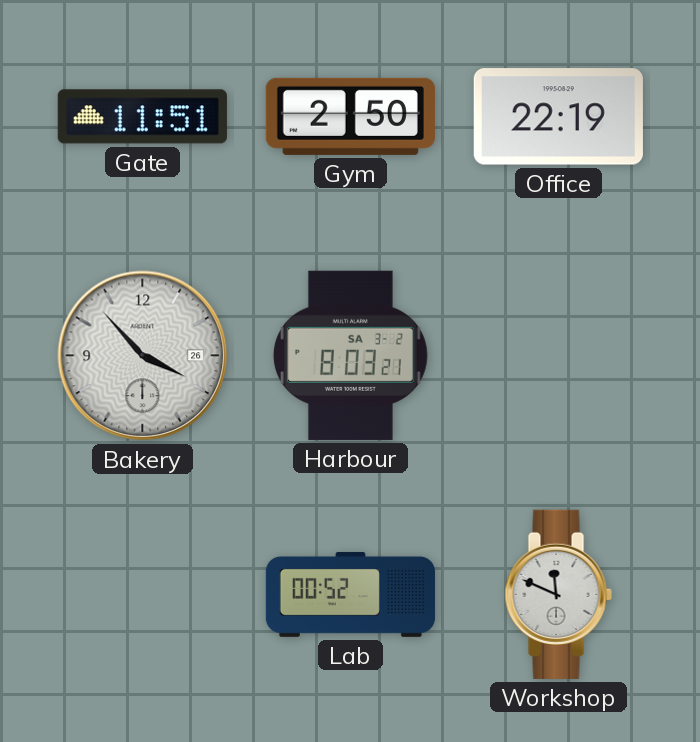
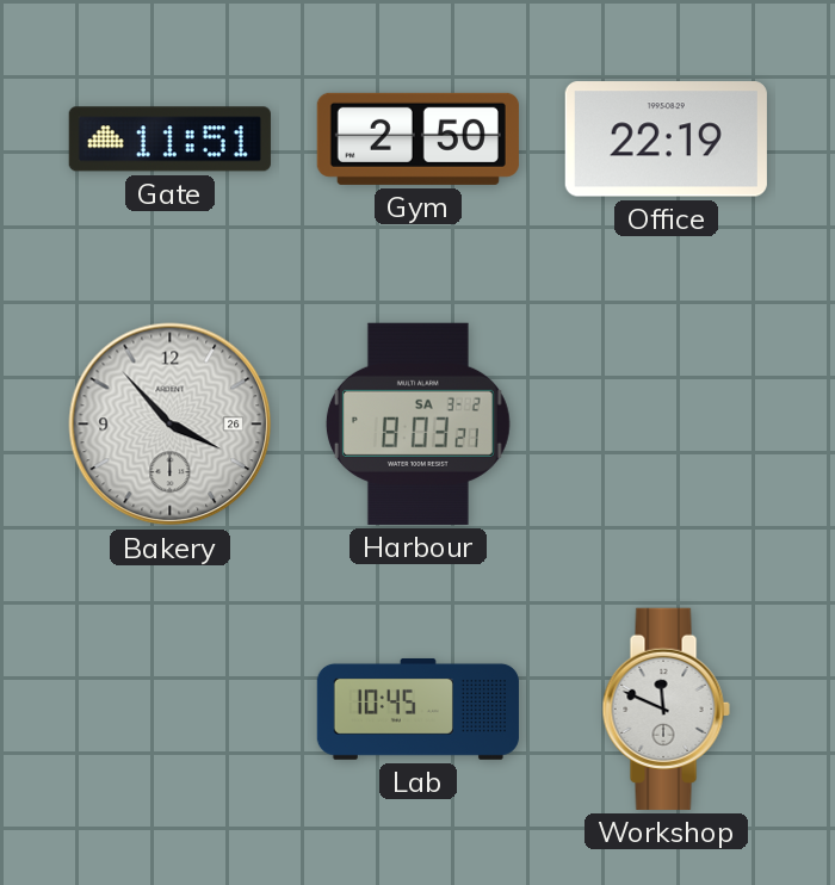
Lab: 00:52 -> 10:45 (417, 708)
